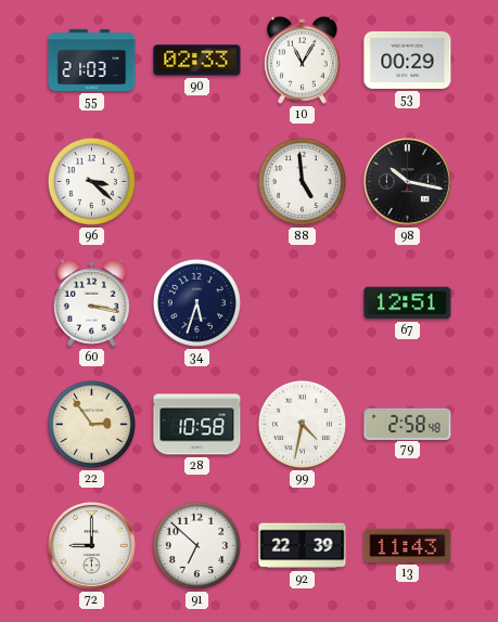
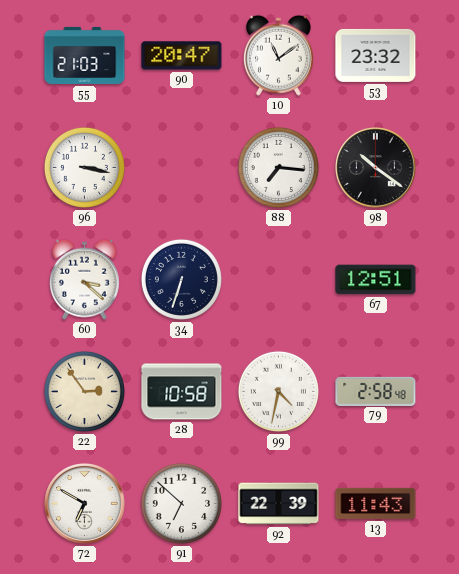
90: 02:33 -> 20:47 (182, 56)
10: 11:05 -> 11:09 (278, 55)
53: 00:29 -> 23:32 (376, 55)
96: 3:22 -> 3:17 (84, 167)
88: 4:59 -> 7:16 (278, 167)
98: 10:17 -> 10:21 (376, 168)
60: 3:17 -> 3:22 (84, 279)
34: 5:33 -> 6:33 (181, 279)
72: 9:00 -> 6:50 (85, 504)
